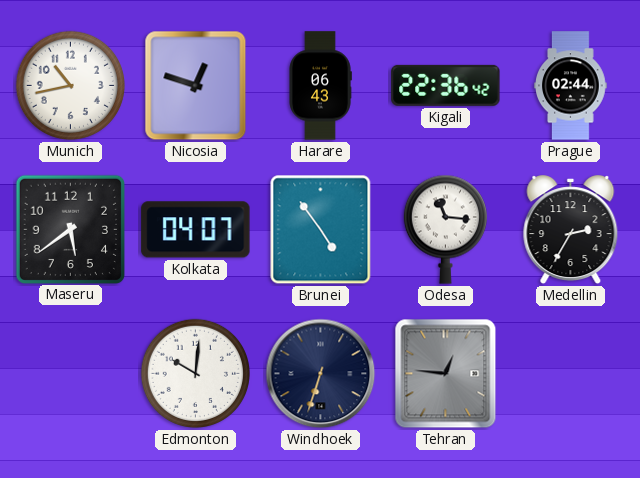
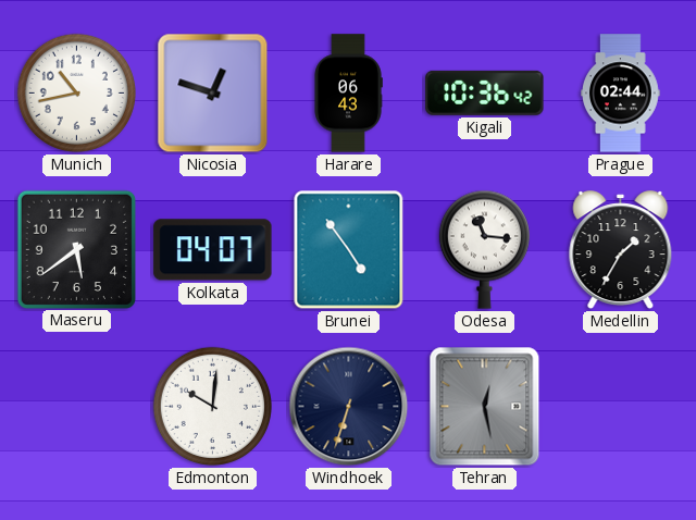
Kigali: 22:36 -> 10:36 (485, 92)
Medellin: 2:35 -> 1:35 (621, 250)
Tehran: 12:46 -> 12:28 (485, 407)
